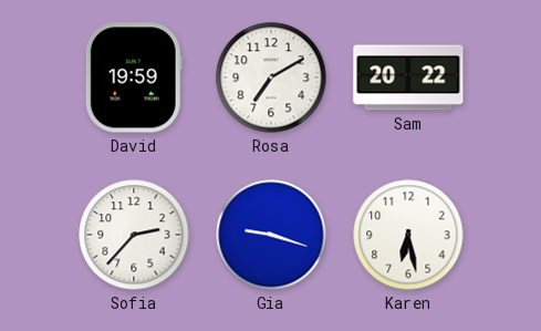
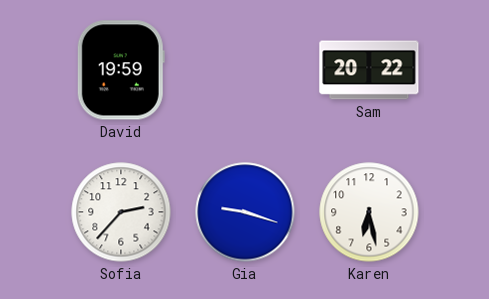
Rosa: 7:10 -> none (271, 77)
